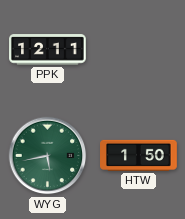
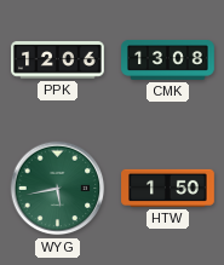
PPK: 12:11 -> 12:06 (58, 61)
CMK: none -> 13:08 (168, 59)
